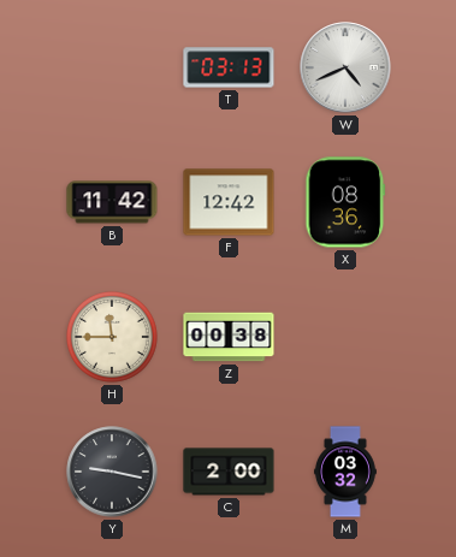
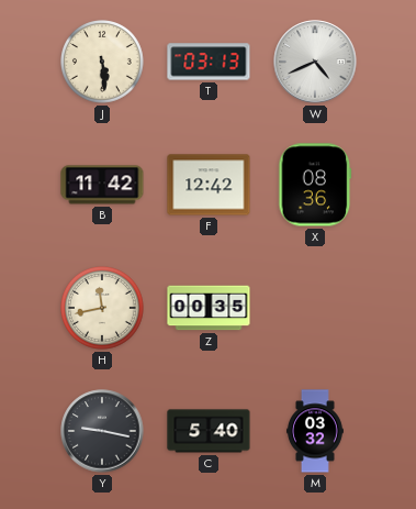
J: none -> 5:29 (103, 63)
H: 11:45 -> 11:43 (103, 309)
Z: 00:38 -> 00:35 (209, 308)
C: 2:00 -> 5:40 (209, 431)
